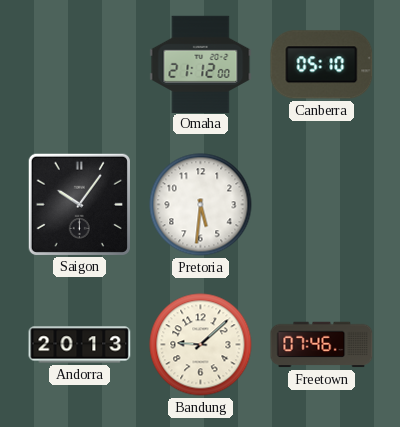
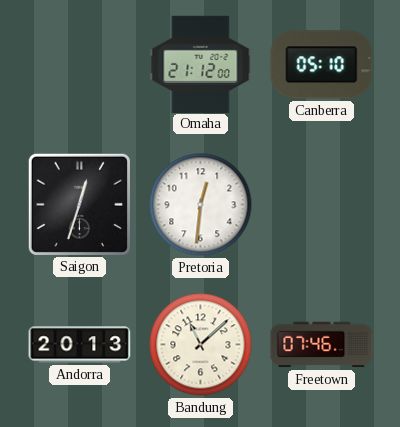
Saigon: 10:06 -> 12:33 (79, 204)
Pretoria: 5:31 -> 12:31 (201, 205)
Bandung: 9:08 -> 11:08 (201, 345)
